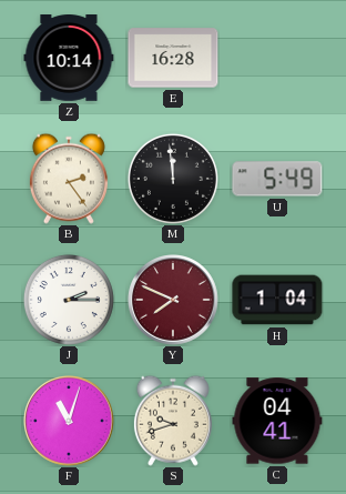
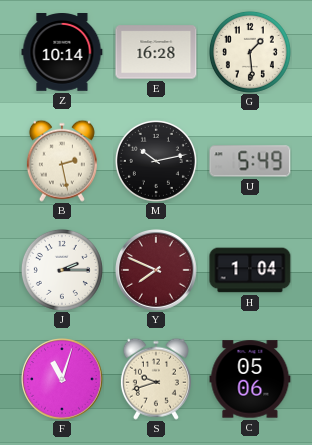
G: none -> 1:29 (250, 52)
B: 2:24 -> 2:28 (62, 161)
M: 11:59 -> 10:13 (156, 161)
C: 04:41 -> 05:06 (250, 379)
